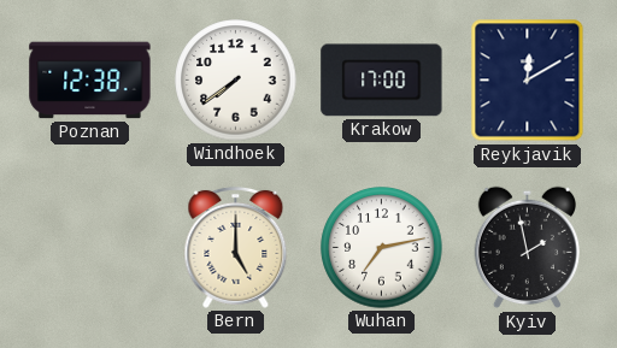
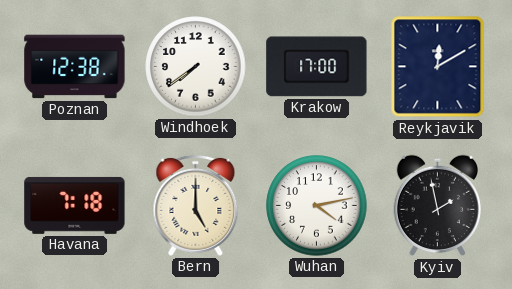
Havana: none -> 7:18 (75, 205)
Wuhan: 7:13 -> 4:13 (317, 206)
